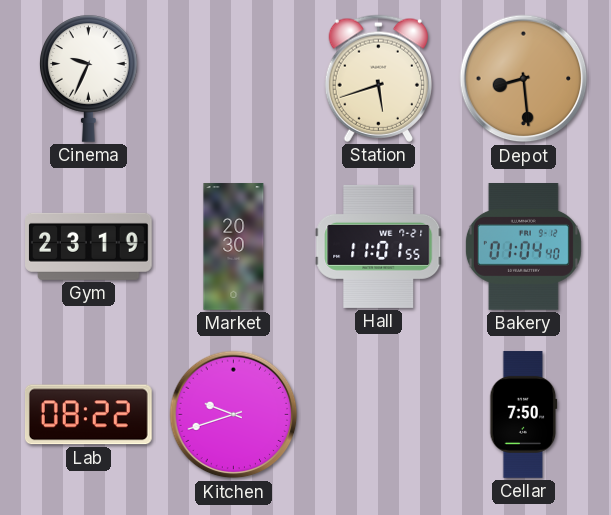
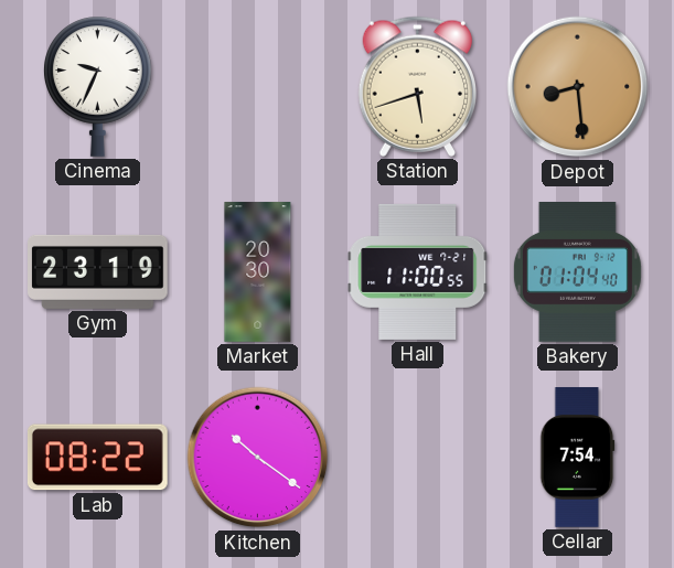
Hall: 11:01 -> 11:00 (418, 271)
Kitchen: 9:42 -> 10:21 (258, 458)
Cellar: 7:50 -> 7:54 (578, 458)
